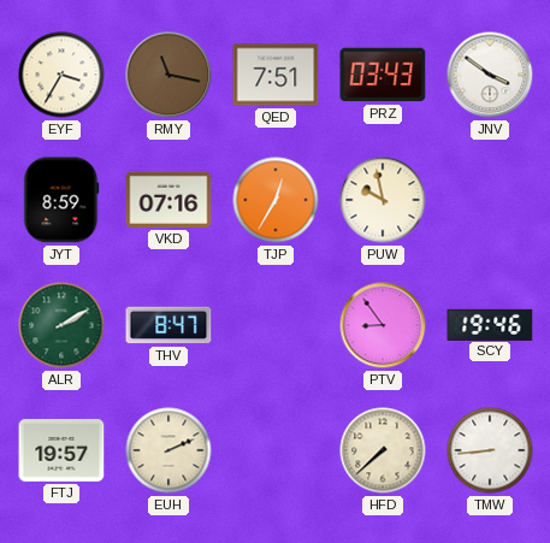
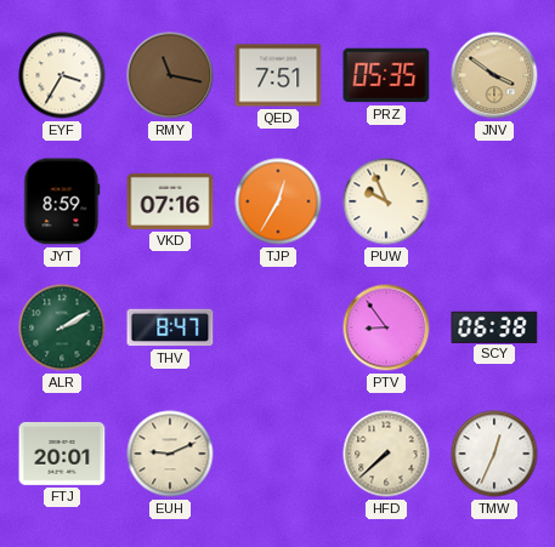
PRZ: 03:43 -> 05:35 (386, 75)
JNV dial: white -> champagne (494, 75)
PUW: 9:58 -> 9:56 (386, 201)
SCY: 19:46 -> 06:38 (494, 326)
FTJ: 19:57 -> 20:01 (62, 454)
EUH: 2:11 -> 9:11 (170, 454)
TMW: 8:44 -> 12:34 (494, 454)
